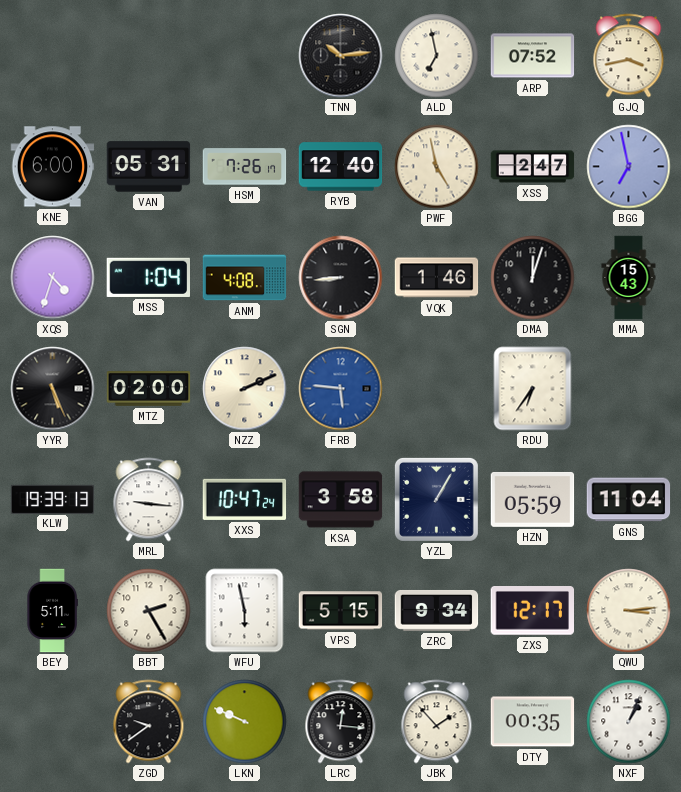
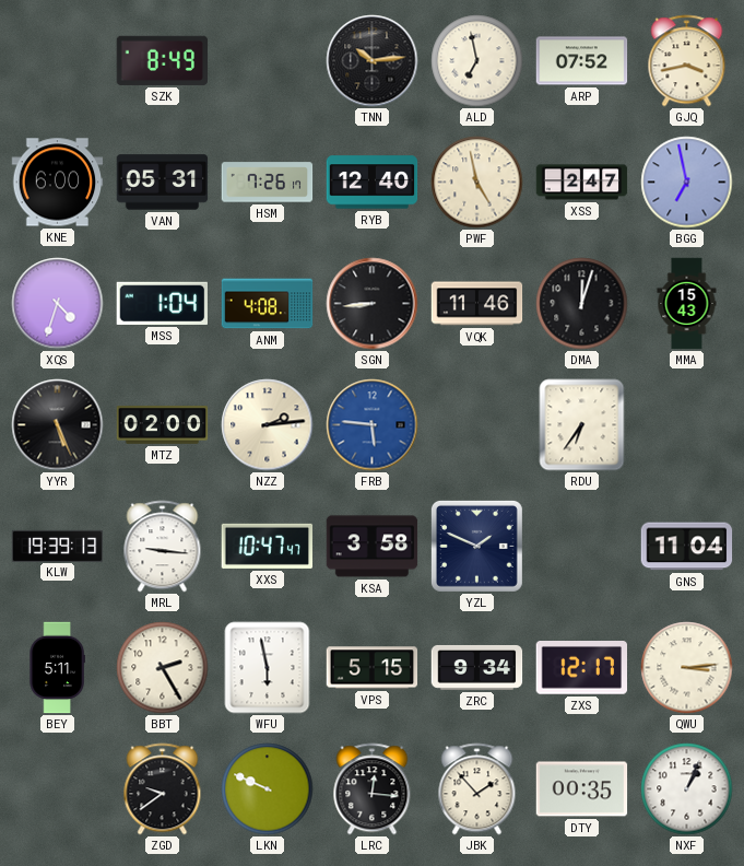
SZK: none -> 8:49 (163, 60)
VQK: 1:46 -> 11:46 (477, 304)
NZZ: 2:11 -> 2:14 (268, 425)
XXS: 10:47:24 -> 10:47:47 (268, 546)
YZL: 1:05 -> 1:49 (476, 546)
HZN: 05:59 -> none (533, 499)
